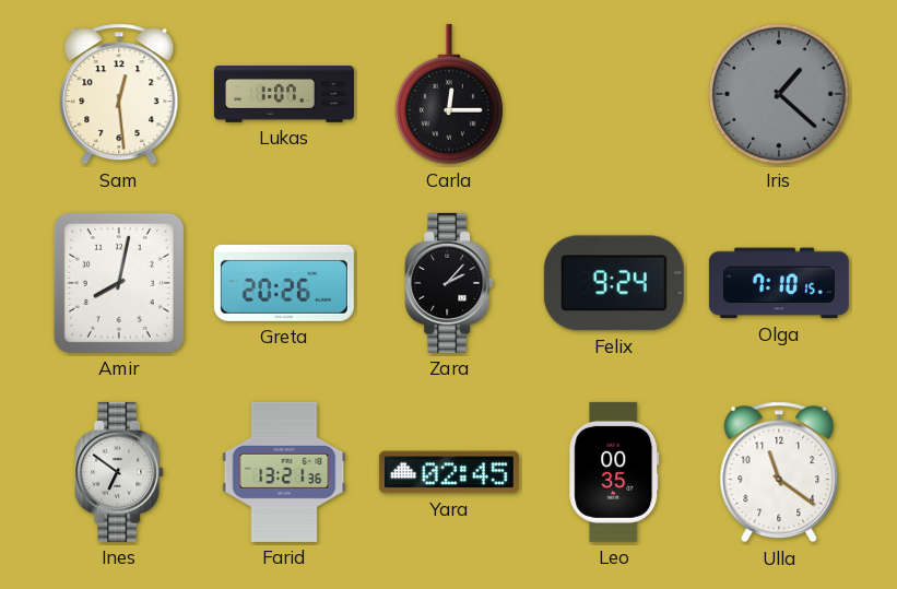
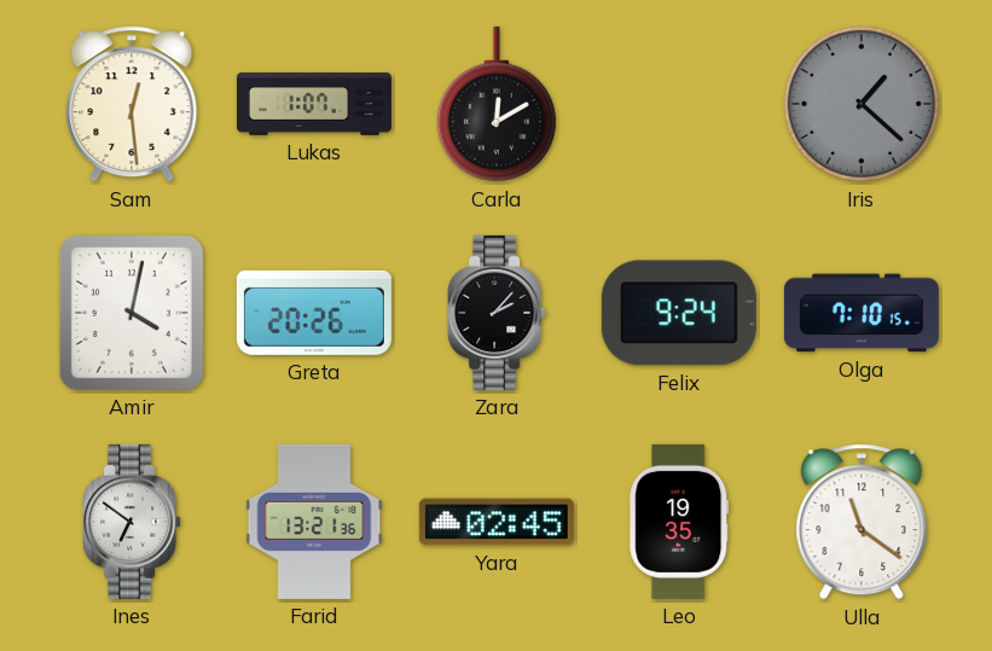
Carla: 12:15 -> 12:10 (497, 104)
Amir: 8:02 -> 4:02 (132, 313)
Leo: 00:35 -> 19:35 (679, 522)
